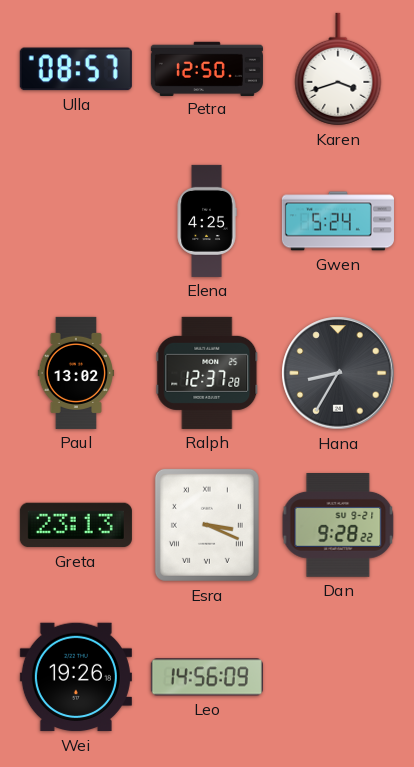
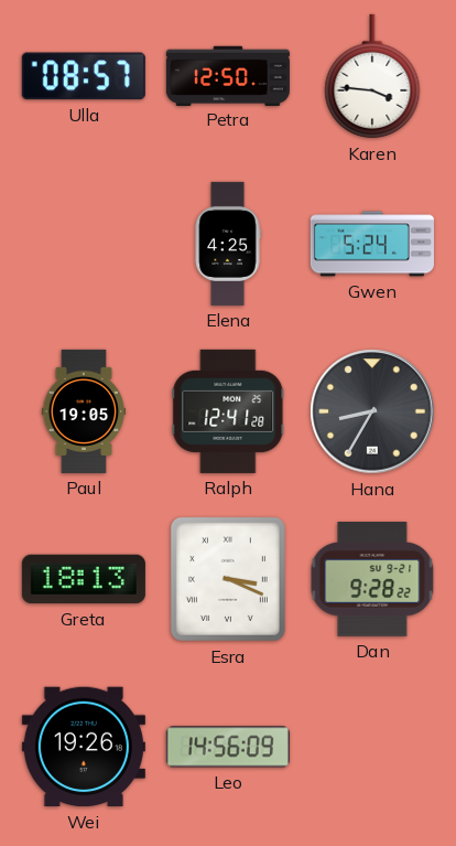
Karen: 3:42 -> 3:46 (372, 76)
Paul: 13:02 -> 19:05 (84, 411)
Ralph: 12:37 -> 12:41 (228, 411)
Greta: 23:13 -> 18:13 (84, 579)
